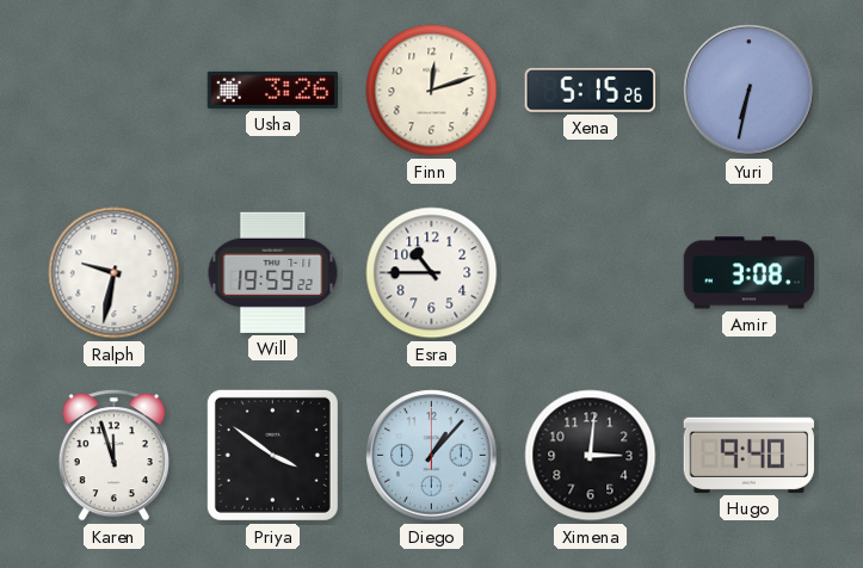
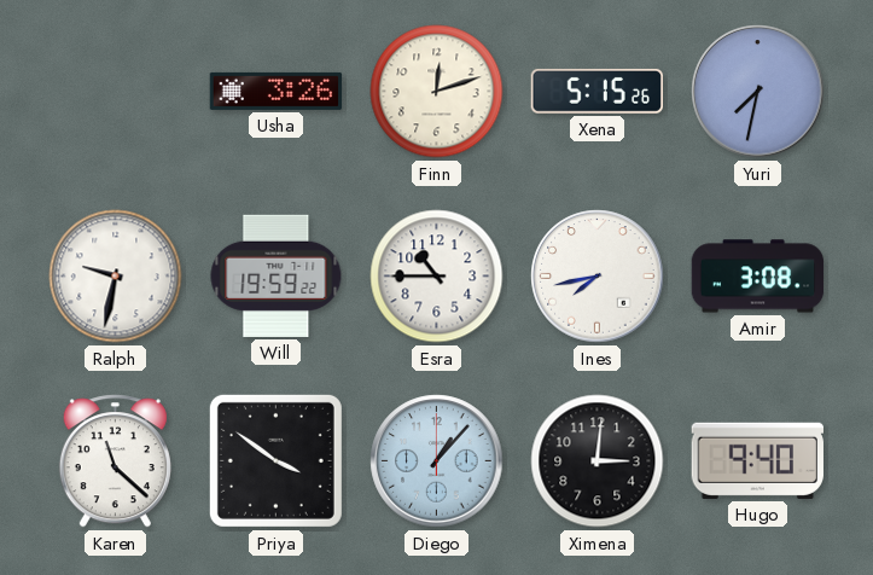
Yuri: 6:32 -> 7:32 (758, 92)
Ines: none -> 7:43 (598, 277)
Karen: 11:57 -> 11:22 (115, 461)
